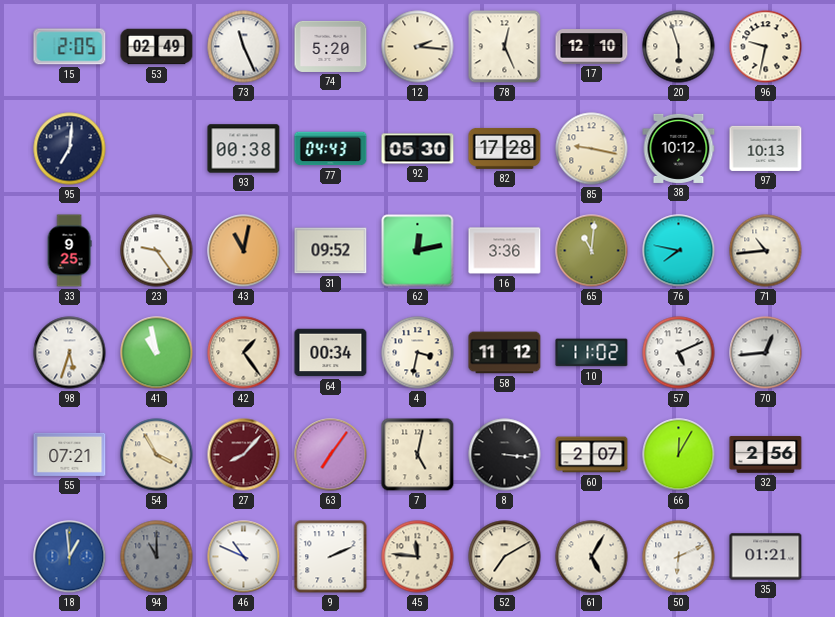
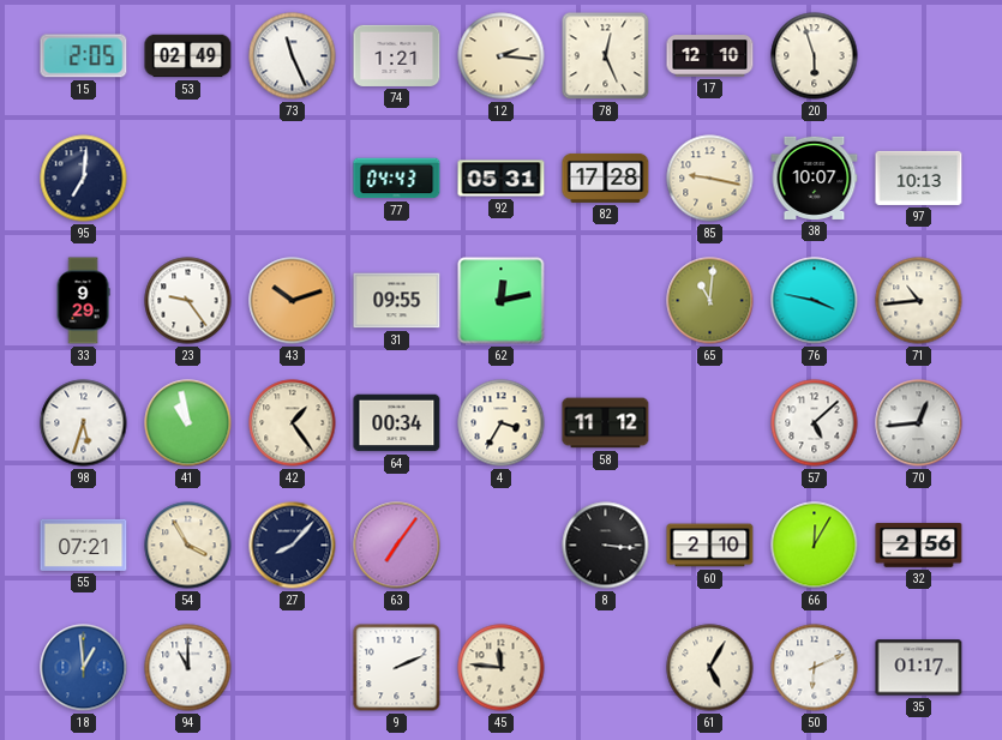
74: 5:20 -> 1:21 (397, 55)
96: 9:32 -> none (766, 47)
93: 00:38 -> none (244, 149)
92: 05:30 -> 05:31 (502, 179)
38: 10:12 -> 10:07 (815, 178)
33: 9:25 -> 9:29 (83, 301)
43: 11:02 -> 10:12 (293, 301)
31: 09:52 -> 09:55 (397, 301)
16: 3:36 -> none (505, 251)
76: 7:47 -> 3:47 (815, 301)
4: 3:32 -> 3:35 (502, 423)
10: 11:02 -> none (592, 353)
57: 5:11 -> 5:08 (815, 423)
27 dial: burgundy -> navy (293, 546)
7: 5:02 -> none (418, 455)
60: 2:07 -> 2:10 (710, 546)
94 dial: grey -> white (188, 668)
46: 10:49 -> none (244, 557)
52: 7:10 -> none (505, 557)
35: 01:21 -> 01:17 (919, 668)
